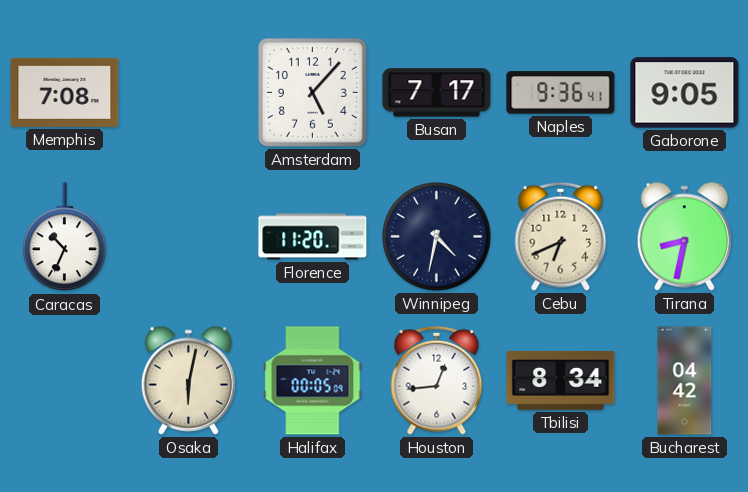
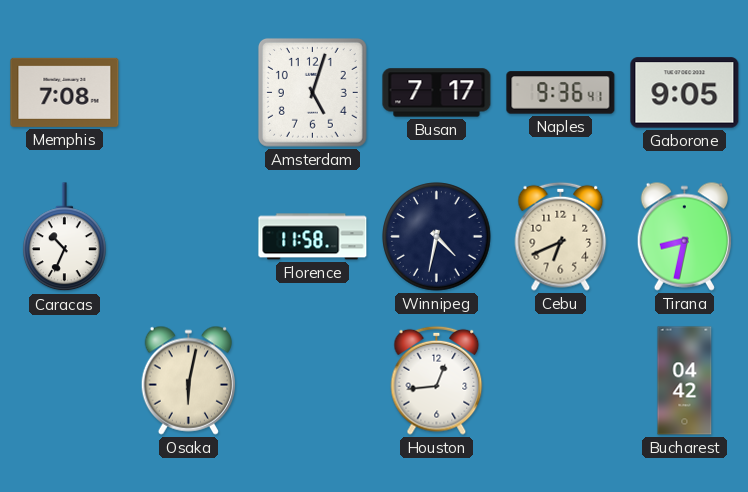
Amsterdam: 5:07 -> 5:03 (312, 92)
Florence: 11:20 -> 11:58 (313, 237)
Halifax: 00:05 -> none (313, 381)
Tbilisi: 8:34 -> none (561, 380)
